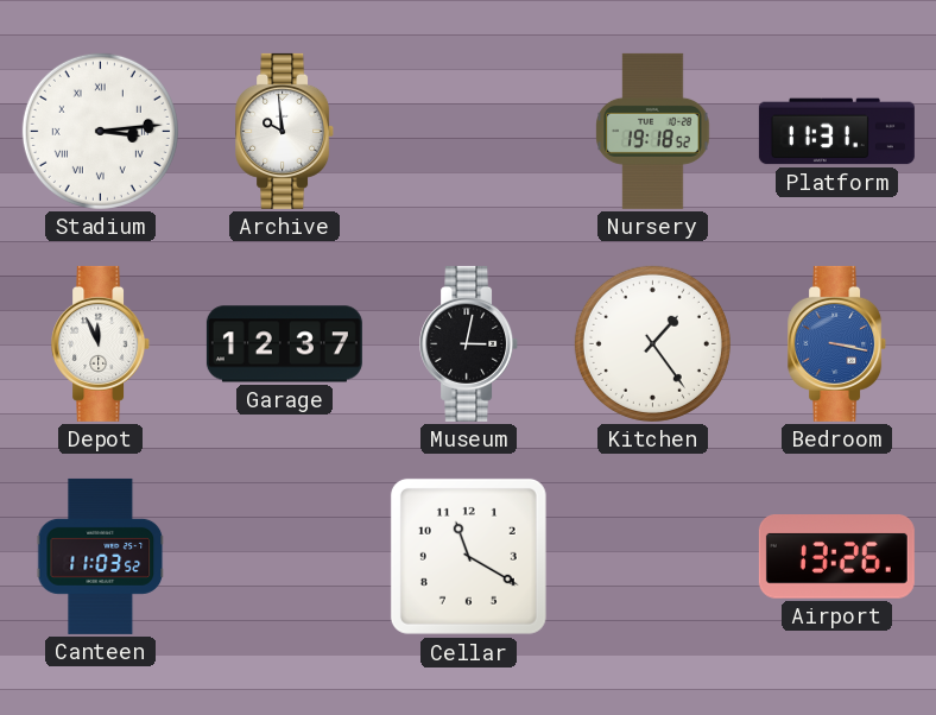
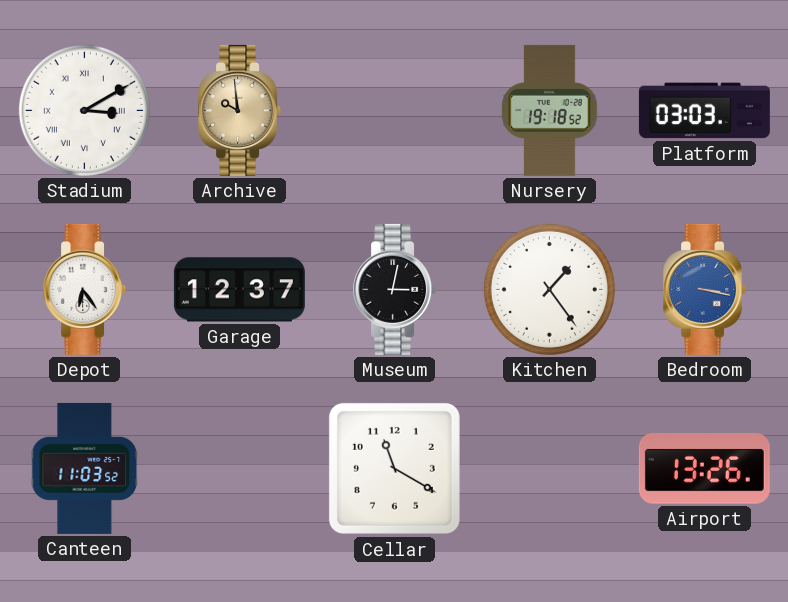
Stadium: 3:14 -> 3:10 (84, 110)
Archive dial: white -> champagne (240, 110)
Platform: 11:31 -> 03:03 (704, 111)
Depot: 11:56 -> 6:24 (85, 289)
